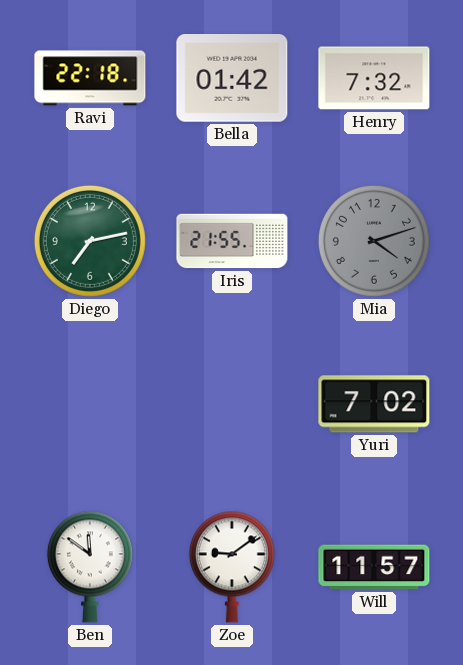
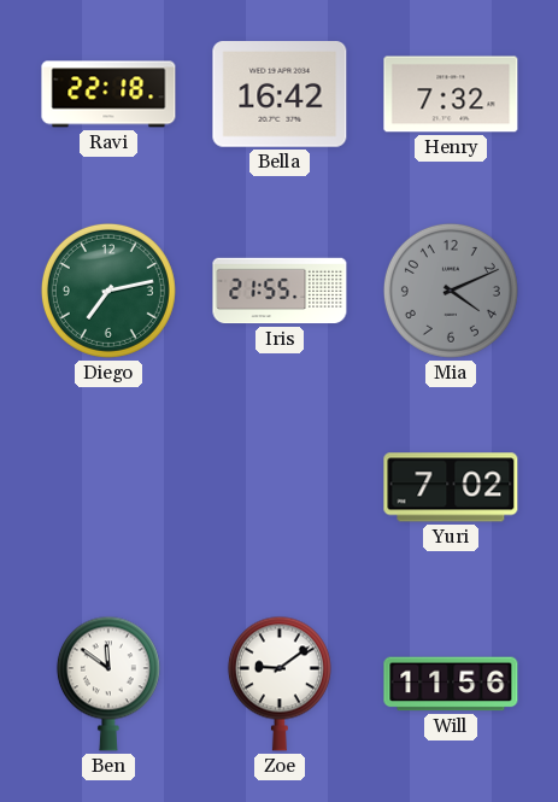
Bella: 01:42 -> 16:42 (280, 95)
Mia: 4:12 -> 4:11 (451, 291)
Will: 11:57 -> 11:56 (451, 684)
